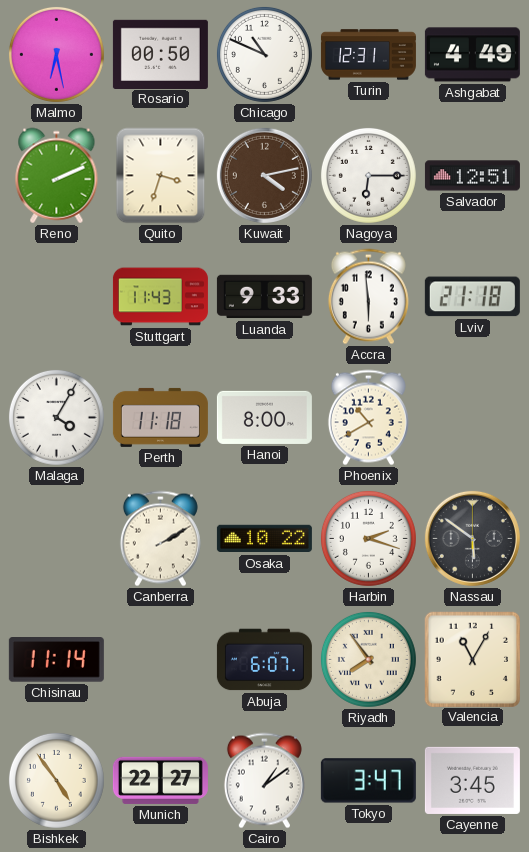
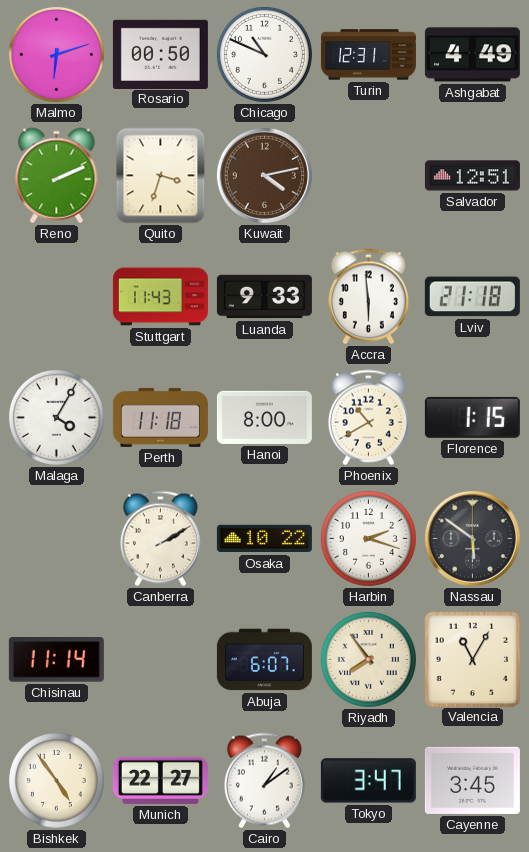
Malmo: 6:28 -> 6:12 (56, 54)
Nagoya: 6:15 -> none (368, 175)
Florence: none -> 1:15 (472, 417)
